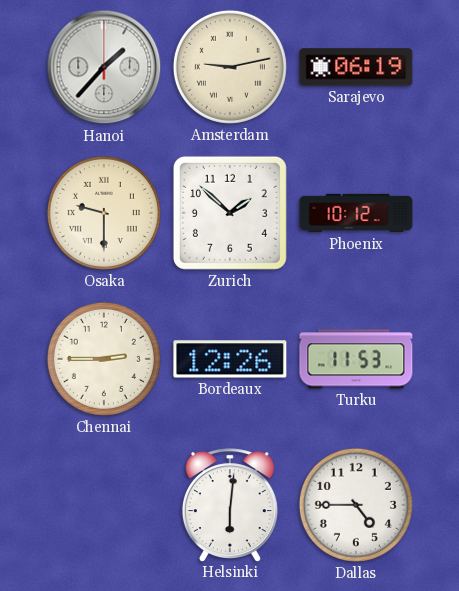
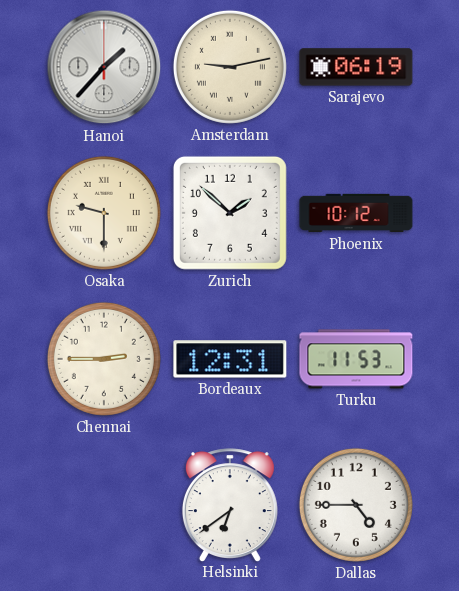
Bordeaux: 12:26 -> 12:31 (230, 359)
Helsinki: 6:01 -> 6:39 (230, 505)
